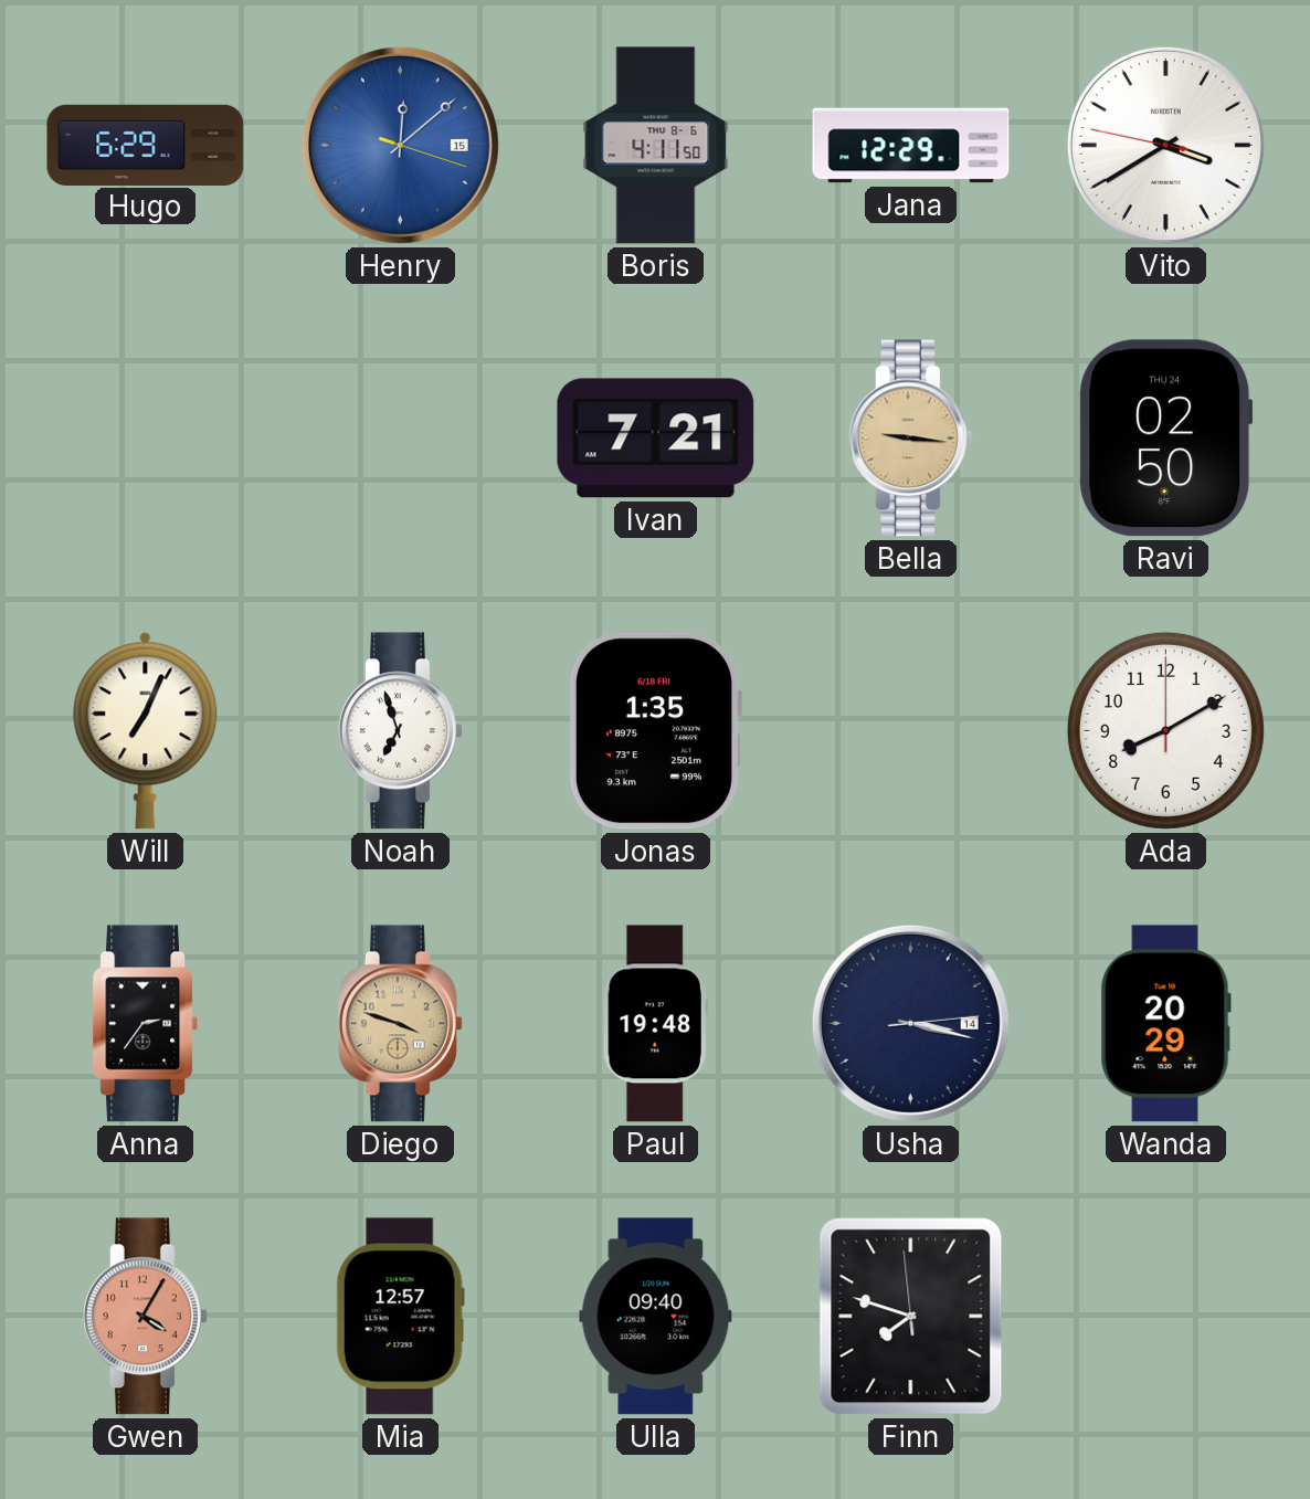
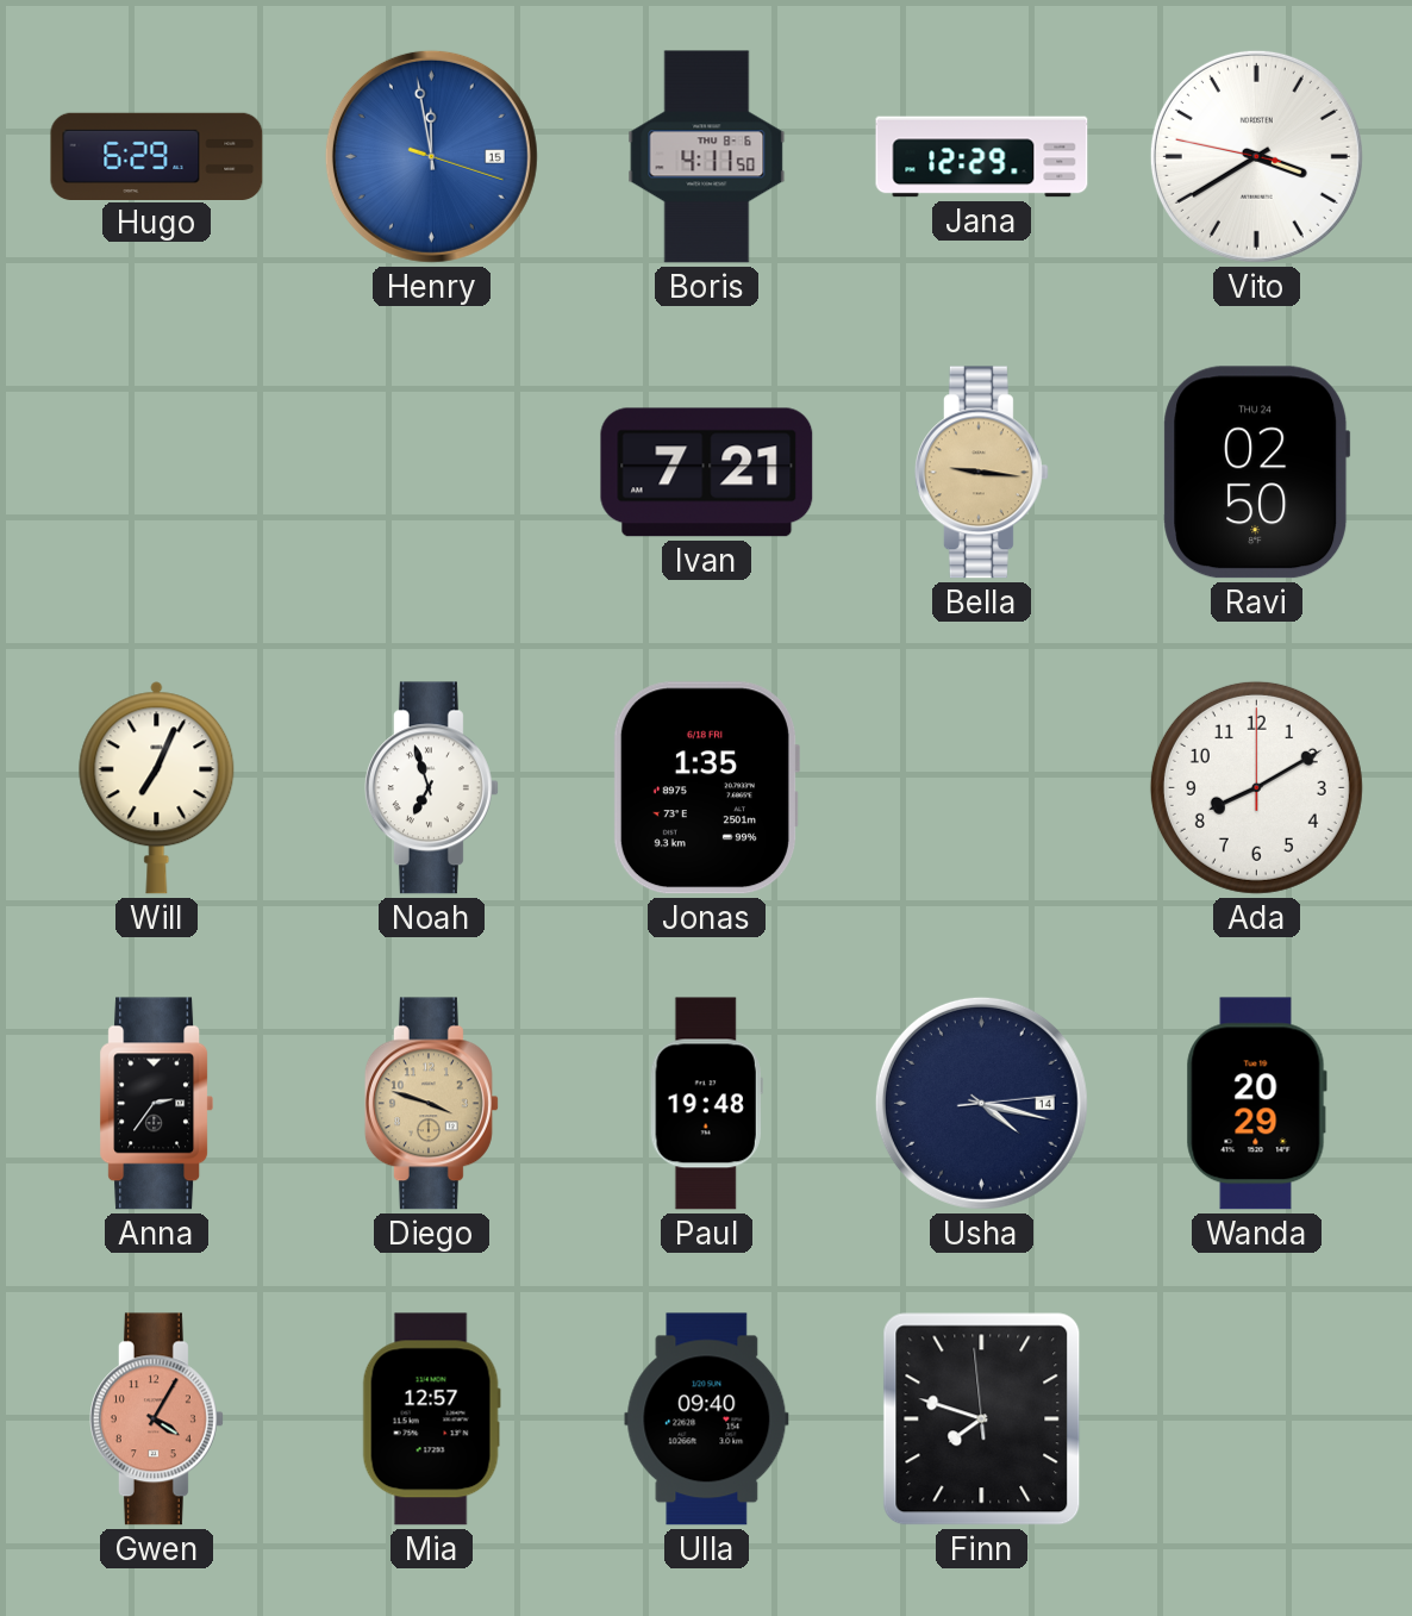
Henry: 12:08 -> 11:58 (431, 156)
Usha: 3:17 -> 4:17 (981, 1103)
